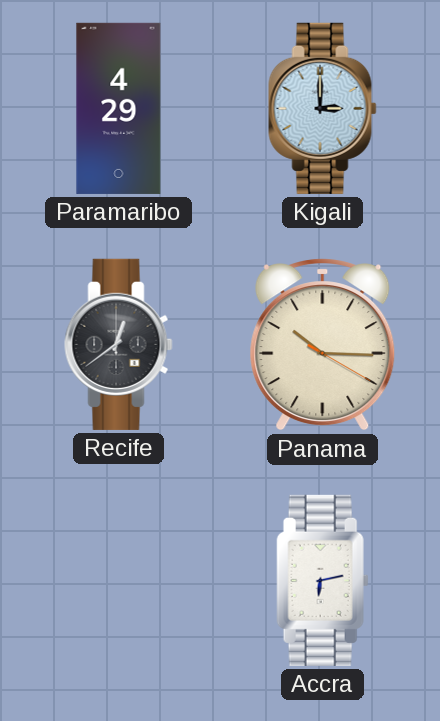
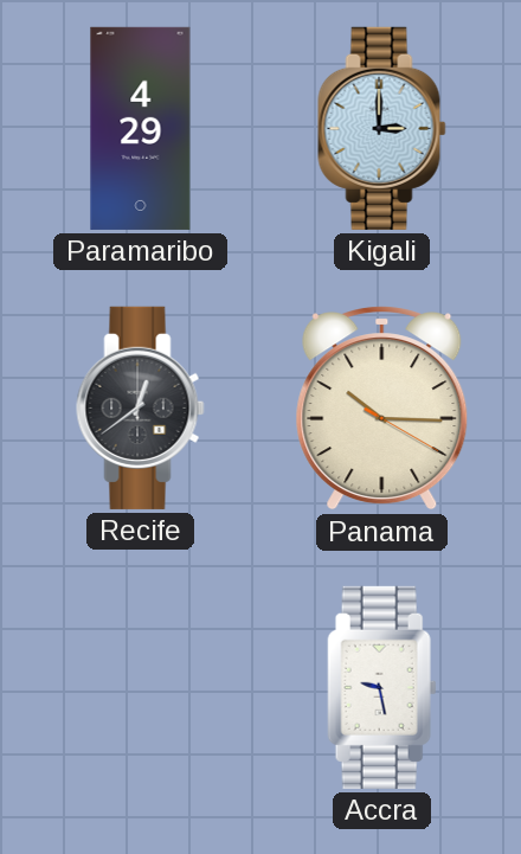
Accra: 6:13 -> 9:28 (382, 687)
